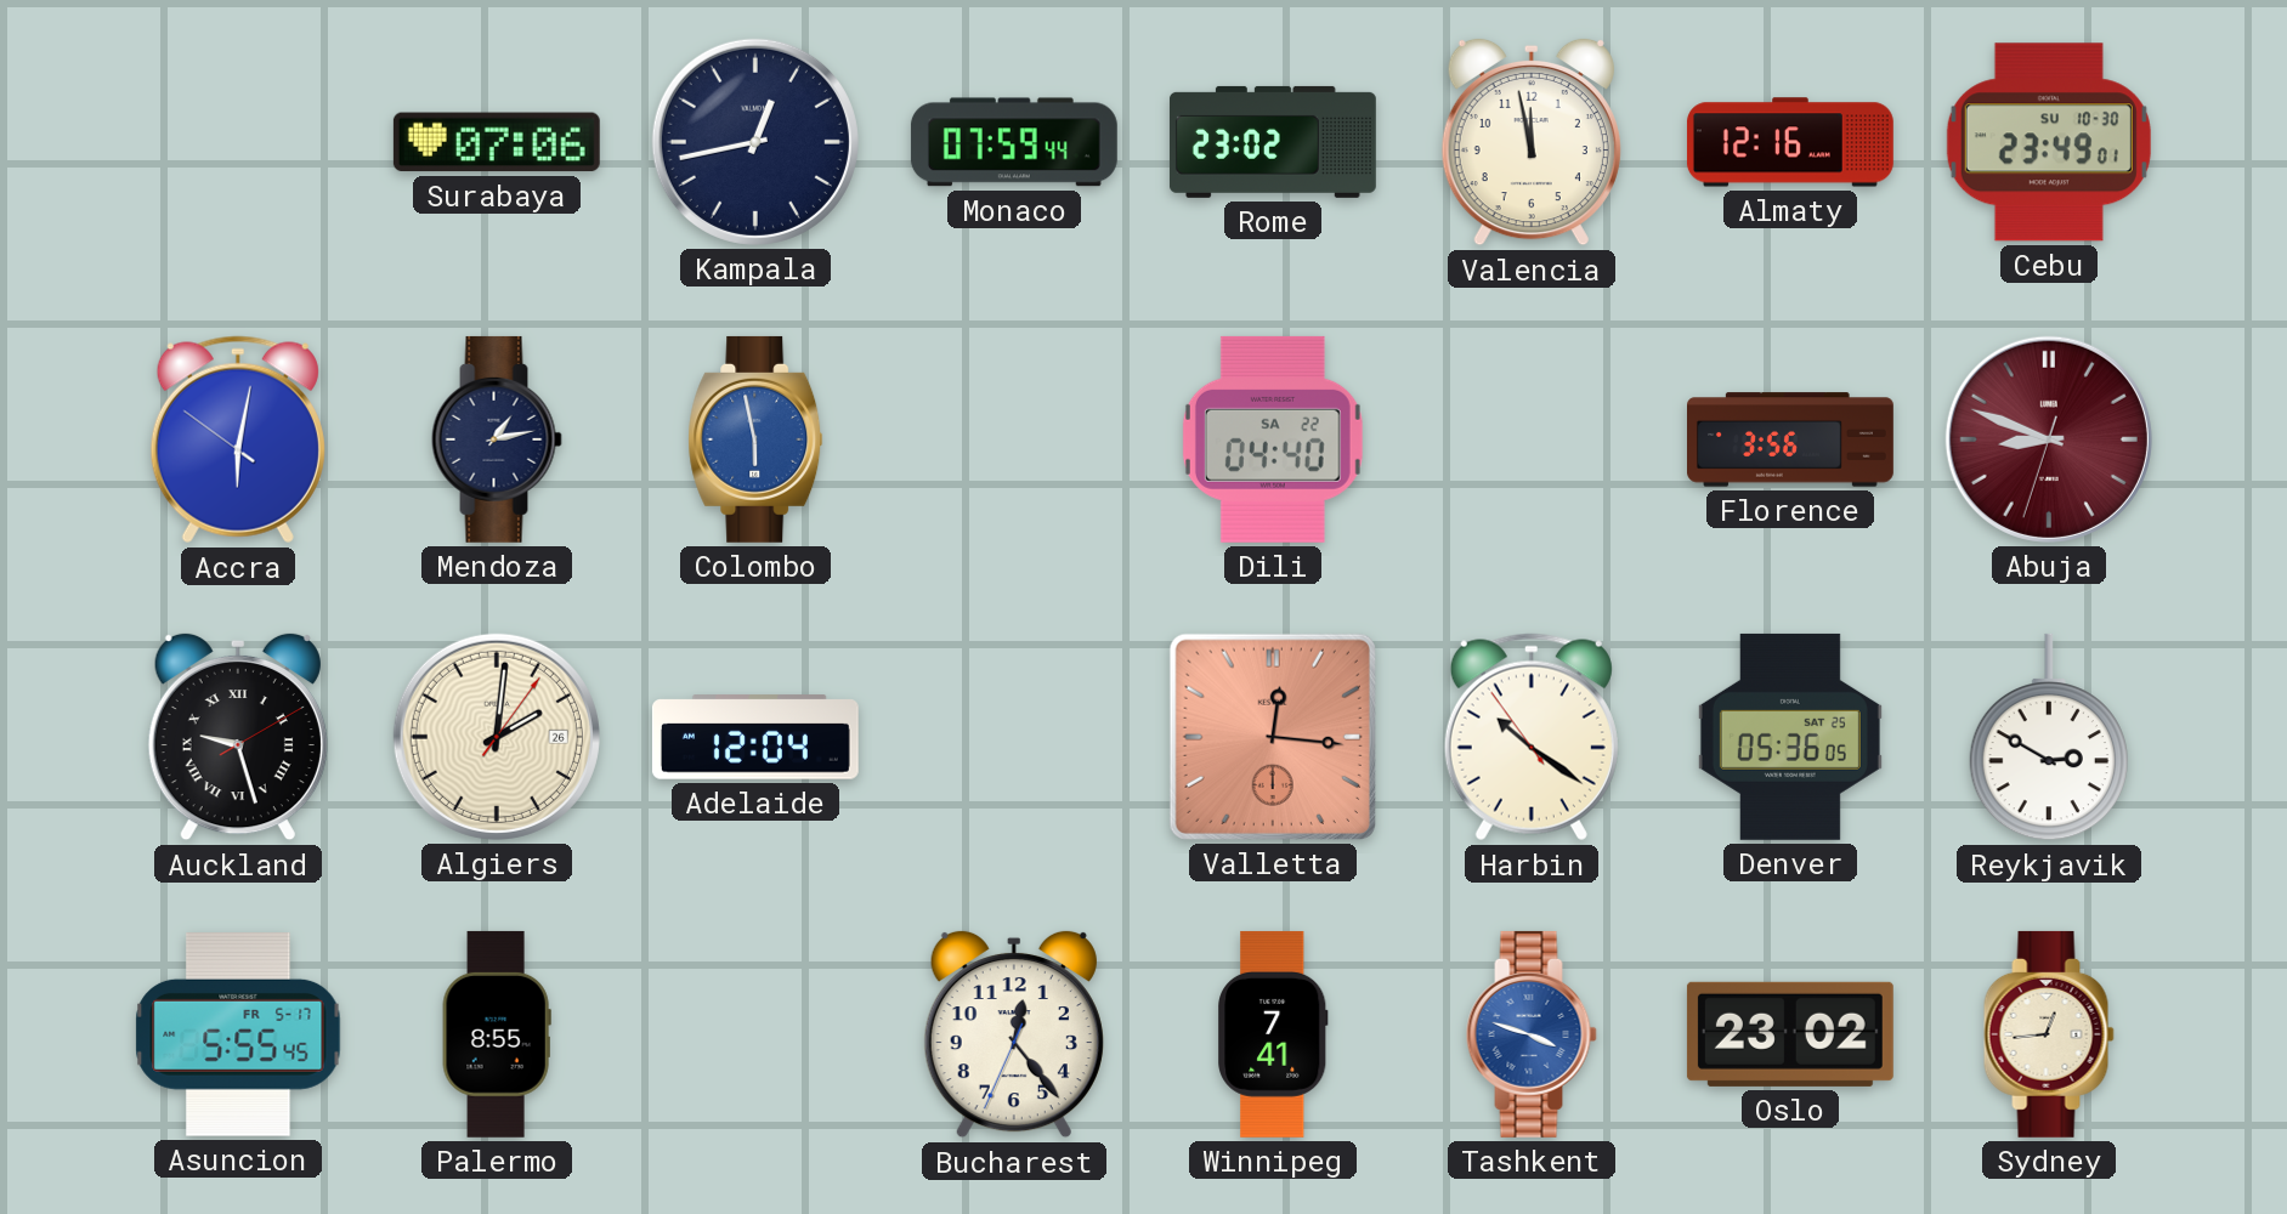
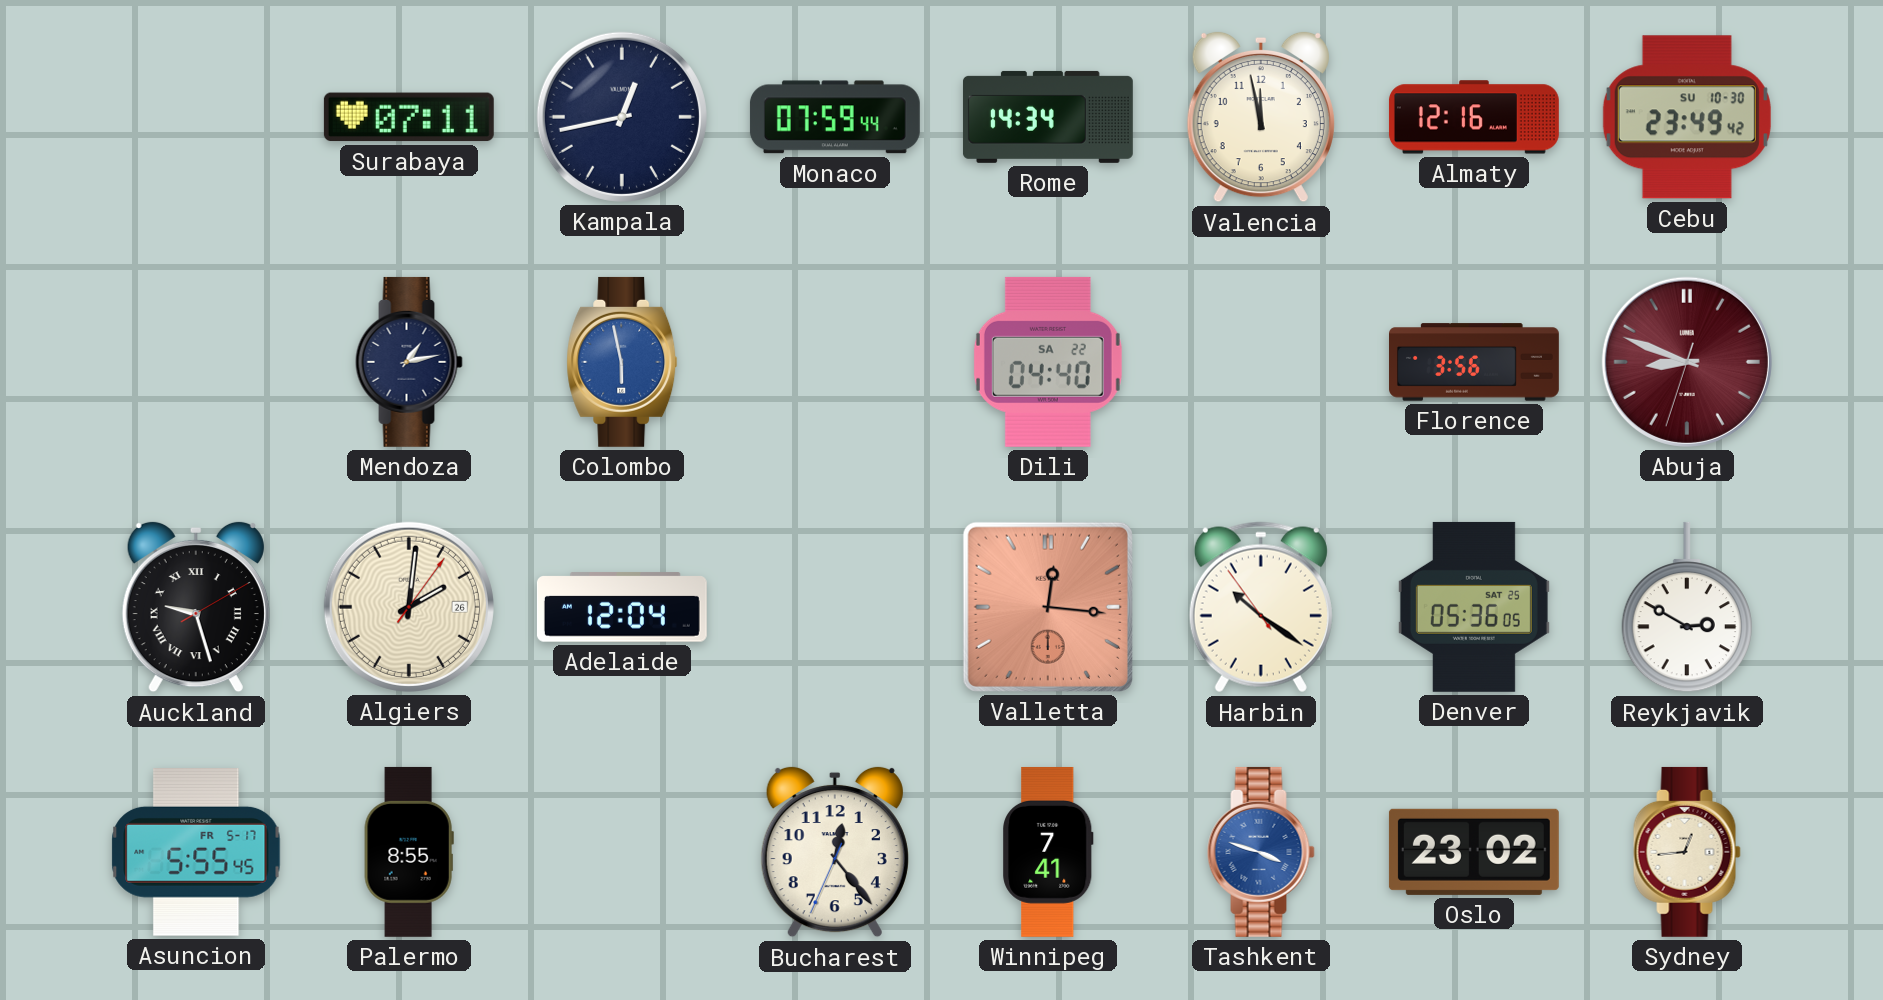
Surabaya: 07:06 -> 07:11 (409, 117)
Rome: 23:02 -> 14:34 (1048, 117)
Cebu: 23:49:01 -> 23:49:42 (1687, 117)
Accra: 6:01 -> none (238, 439)
